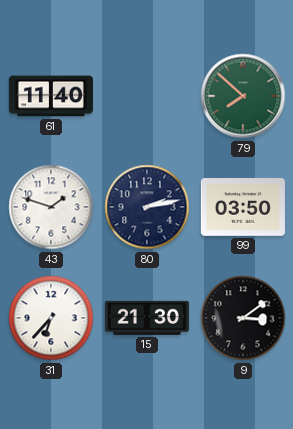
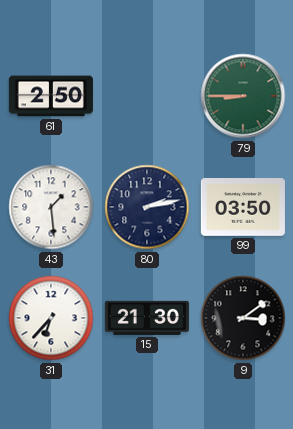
61: 11:40 -> 2:50 (51, 96)
79: 7:52 -> 8:45 (243, 96)
43: 1:48 -> 1:29 (51, 207)
